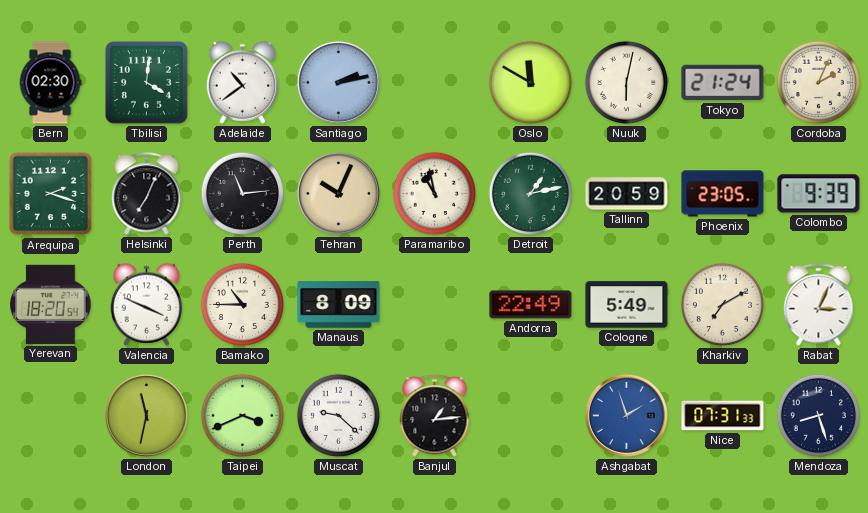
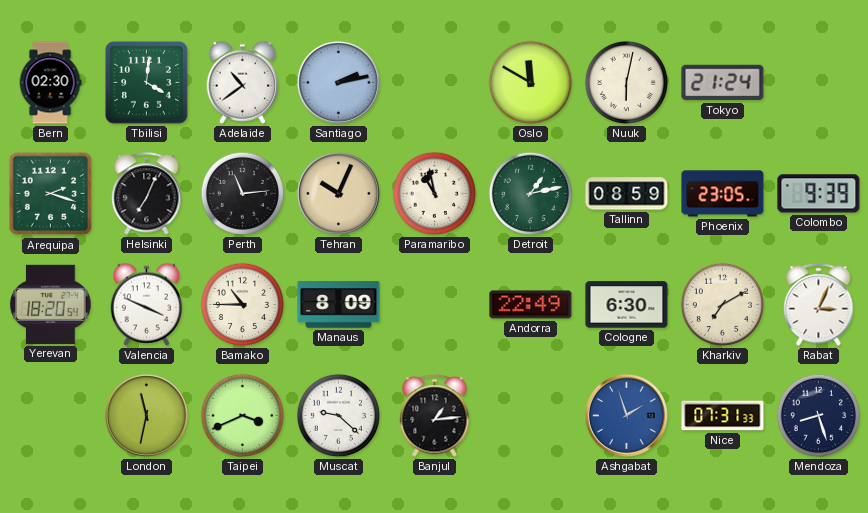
Cordoba: 2:04 -> none (818, 82)
Tallinn: 20:59 -> 08:59 (627, 194)
Cologne: 5:49 -> 6:30 (627, 305)
